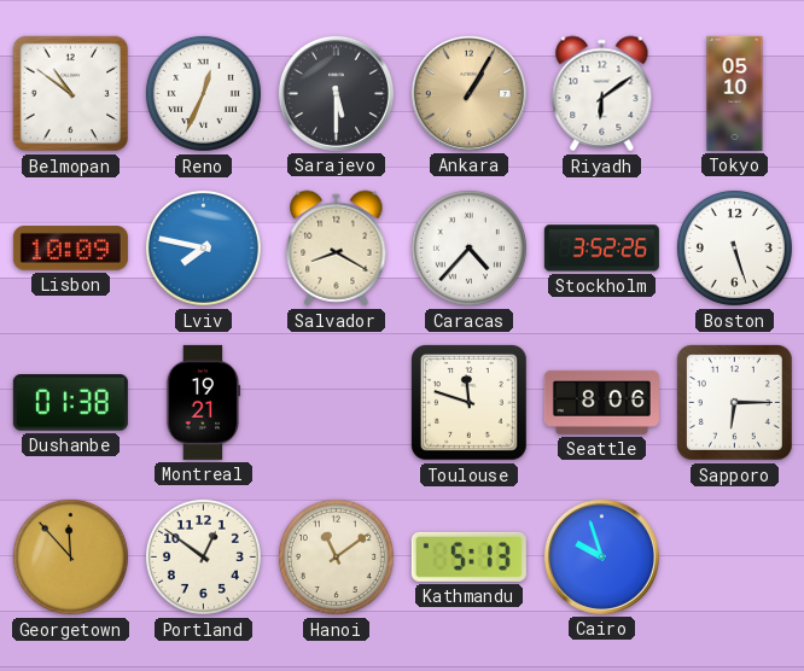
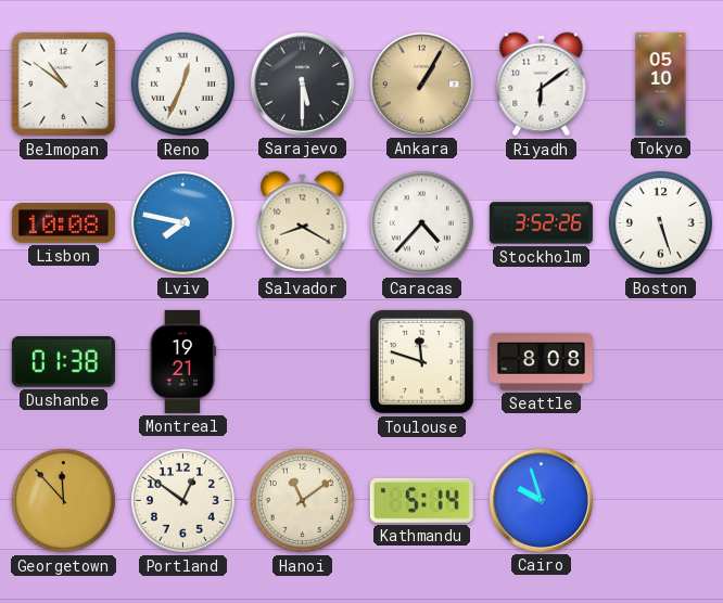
Lisbon: 10:09 -> 10:08 (63, 223)
Seattle: 8:06 -> 8:08 (541, 361)
Sapporo: 6:15 -> none (735, 403)
Kathmandu: 5:13 -> 5:14 (421, 500)
